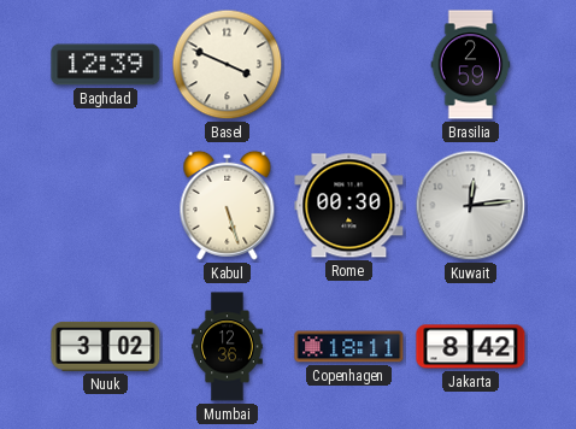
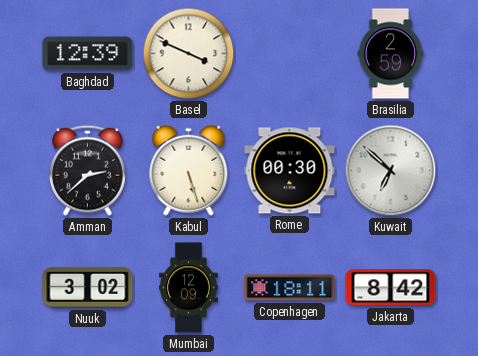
Amman: none -> 2:38 (88, 170)
Kuwait: 12:14 -> 6:52 (391, 171)
Mumbai: 12:36 -> 12:09 (189, 288)
